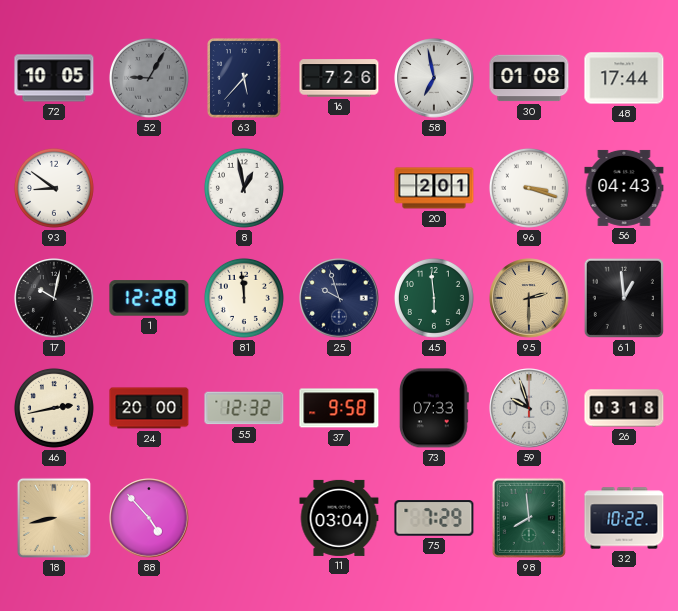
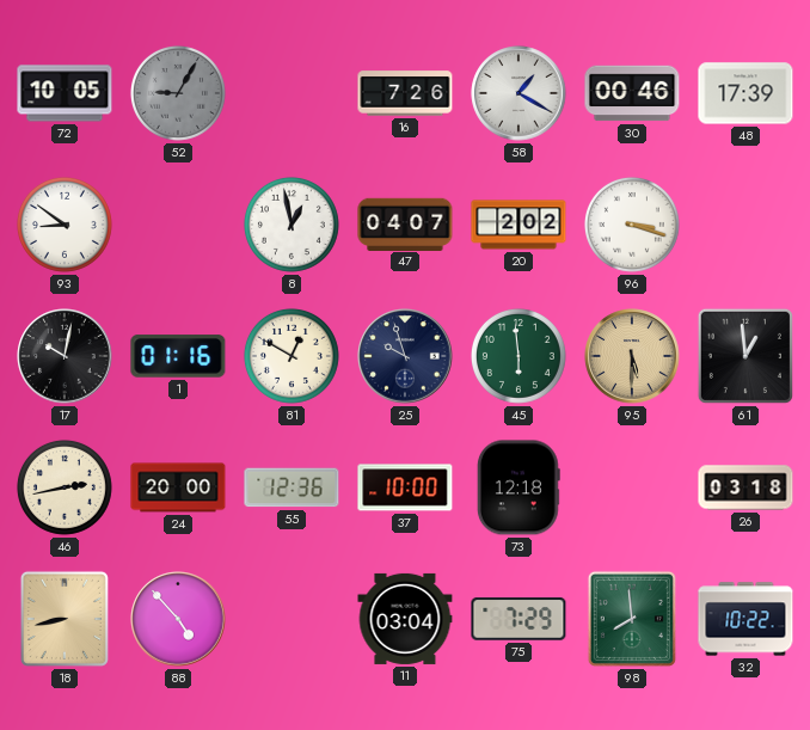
63: 5:37 -> none (244, 78)
58: 6:58 -> 1:20 (518, 93)
30: 01:08 -> 00:46 (632, 93)
48: 17:44 -> 17:39 (745, 93)
47: none -> 04:07 (405, 223)
20: 2:01 -> 2:02 (518, 225)
56: 04:43 -> none (624, 188)
1: 12:28 -> 01:16 (178, 356)
81: 11:59 -> 12:50 (292, 356)
95: 2:30 -> 5:30 (632, 356)
55: 12:32 -> 12:36 (292, 487)
37: 9:58 -> 10:00 (405, 487)
73: 07:33 -> 12:18 (518, 487)
59: 9:57 -> none (529, 408)
